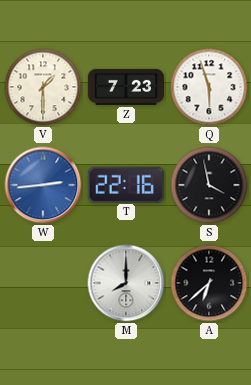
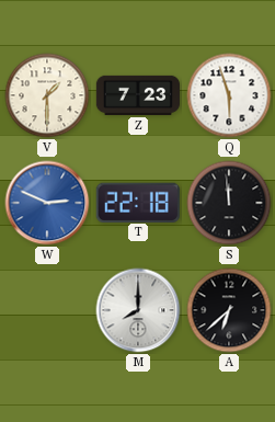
W: 2:44 -> 2:49 (47, 203)
T: 22:16 -> 22:18 (138, 202)
S: 3:58 -> 11:59 (229, 203)
